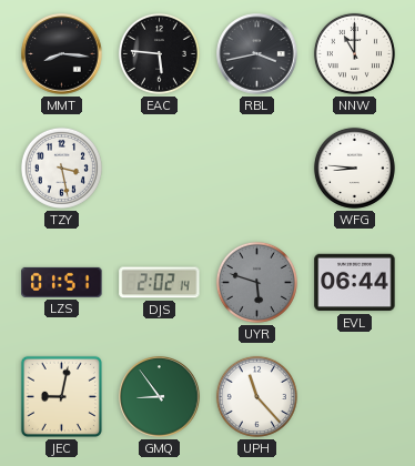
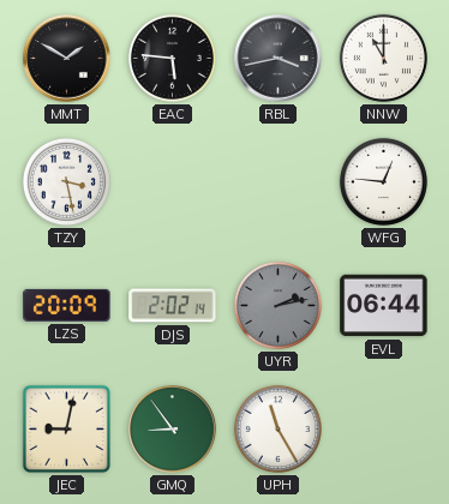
MMT: 8:16 -> 1:50 (67, 59)
WFG: 8:46 -> 12:46 (383, 181)
LZS: 01:51 -> 20:09 (67, 305)
UYR: 5:48 -> 2:13 (277, 305)
UPH: 11:23 -> 11:25 (277, 428)
